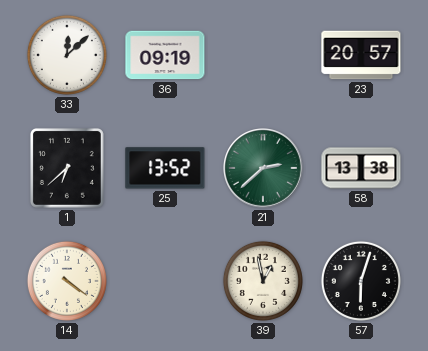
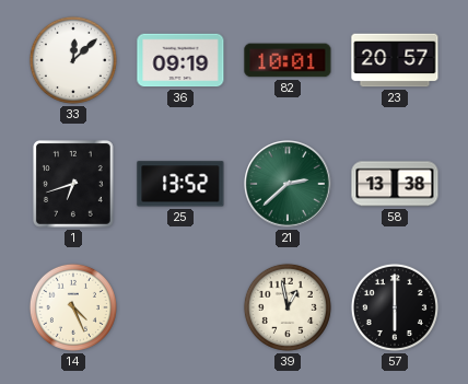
82: none -> 10:01 (288, 60)
1: 6:38 -> 6:42 (73, 184)
14: 4:21 -> 4:26 (73, 307)
57: 6:03 -> 6:00 (395, 307)
